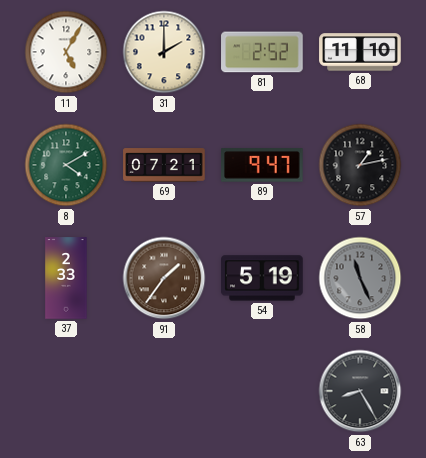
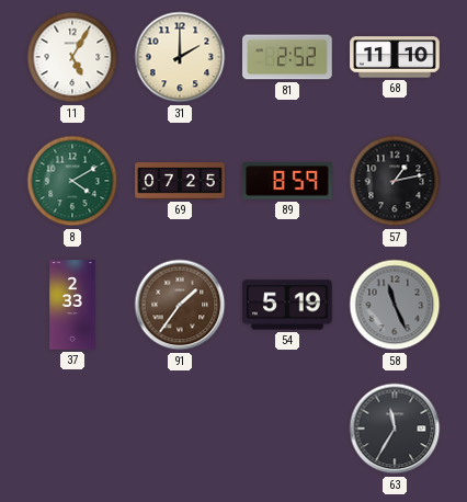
69: 07:21 -> 07:25 (180, 181)
89: 9:47 -> 8:59 (287, 181)
63: 8:25 -> 11:35 (395, 429)
